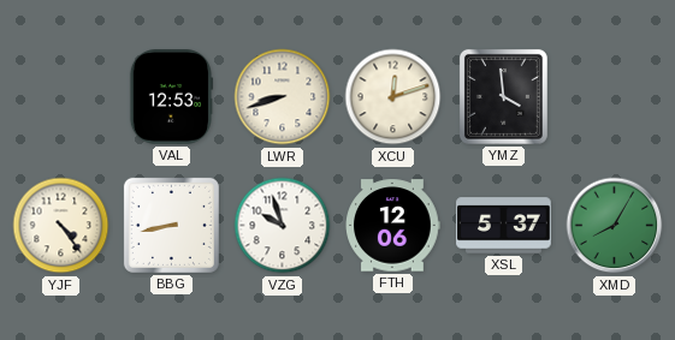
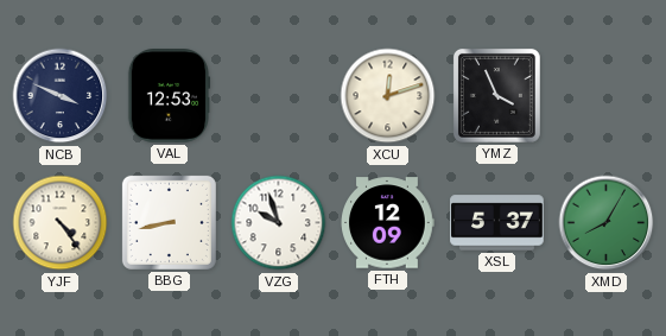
NCB: none -> 3:49 (61, 96)
LWR: 8:42 -> none (283, 97)
YMZ: 3:59 -> 3:56 (496, 95)
FTH: 12:06 -> 12:09 (387, 223)
